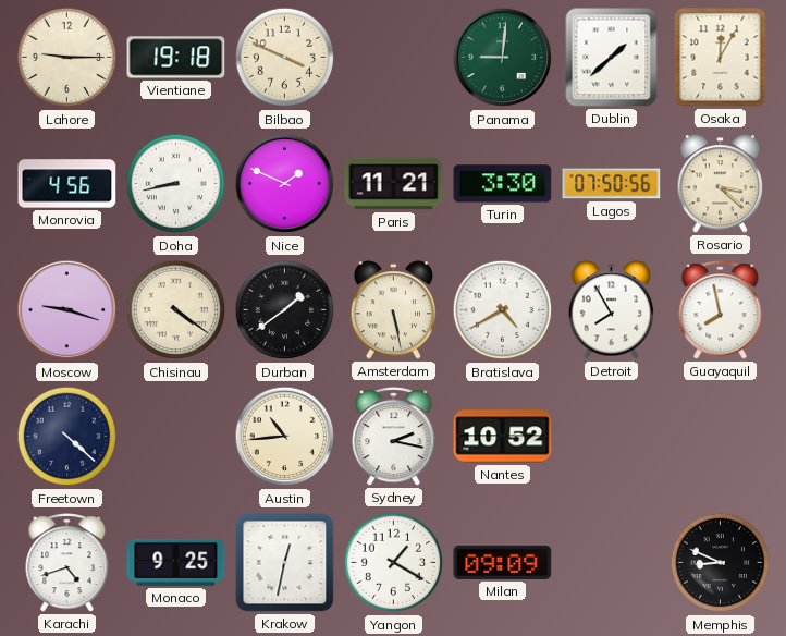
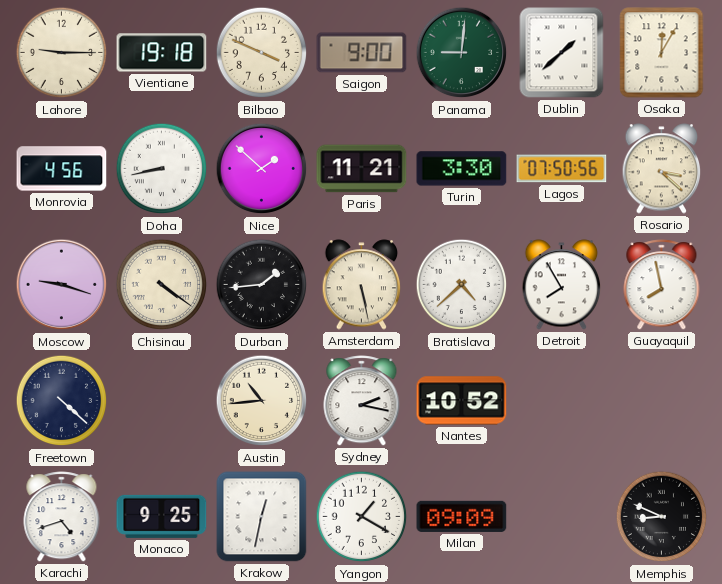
Saigon: none -> 9:00 (362, 53)
Nice: 1:49 -> 1:52 (262, 169)
Durban: 1:39 -> 1:44 (262, 285)
Bratislava: 4:40 -> 4:38 (462, 285)
